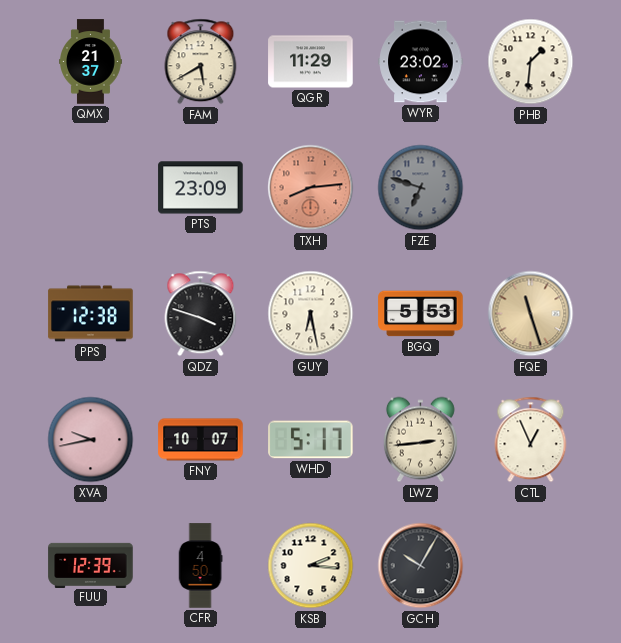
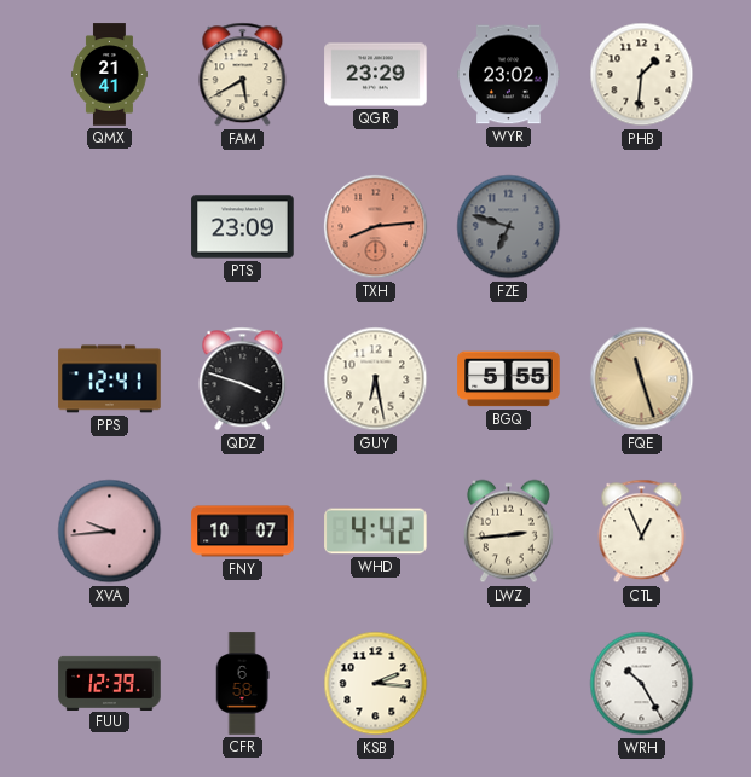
QMX: 21:37 -> 21:41 (110, 75)
QGR: 11:29 -> 23:29 (376, 75)
PPS: 12:38 -> 12:41 (110, 379)
BGQ: 5:53 -> 5:55 (509, 379)
XVA: 9:43 -> 9:44 (110, 532)
WHD: 5:17 -> 4:42 (376, 532)
CFR: 4:50 -> 6:58 (242, 684)
GCH: 10:05 -> none (421, 566)
WRH: none -> 10:25 (642, 684)
